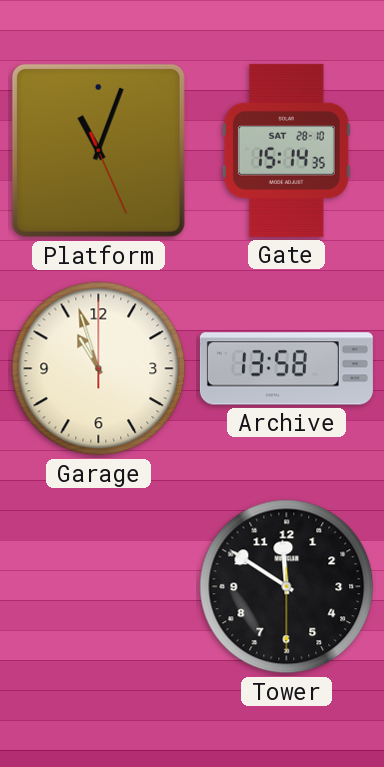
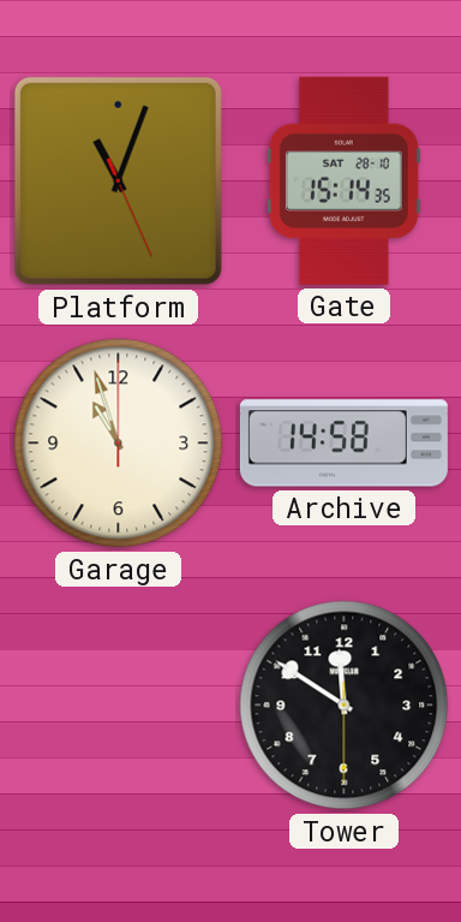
Archive: 13:58 -> 14:58 (343, 444)
